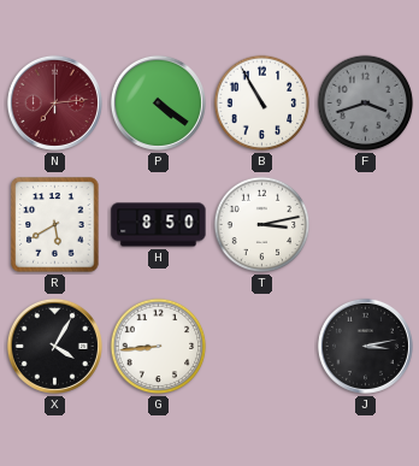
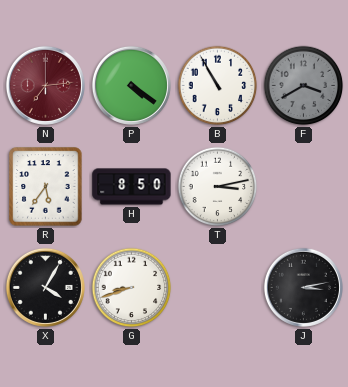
F: 3:42 -> 3:40 (304, 86)
R: 5:40 -> 5:36 (46, 187)
G: 8:44 -> 8:42 (132, 288)
